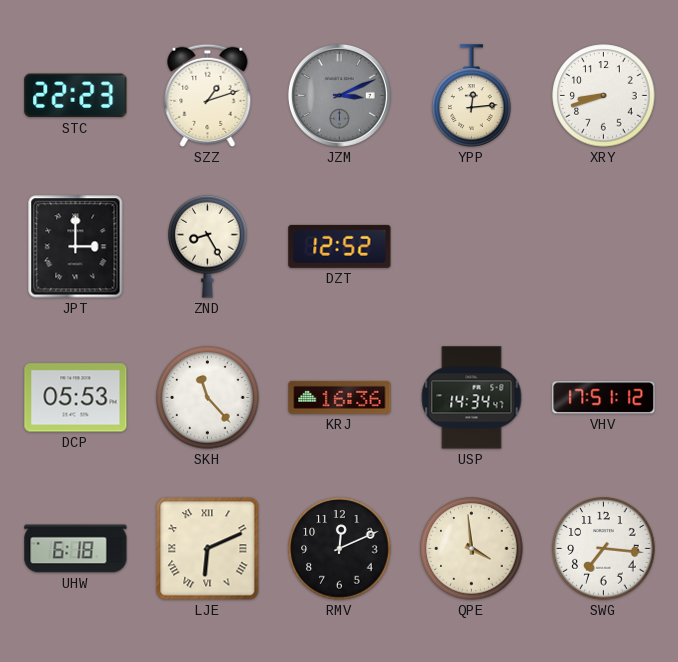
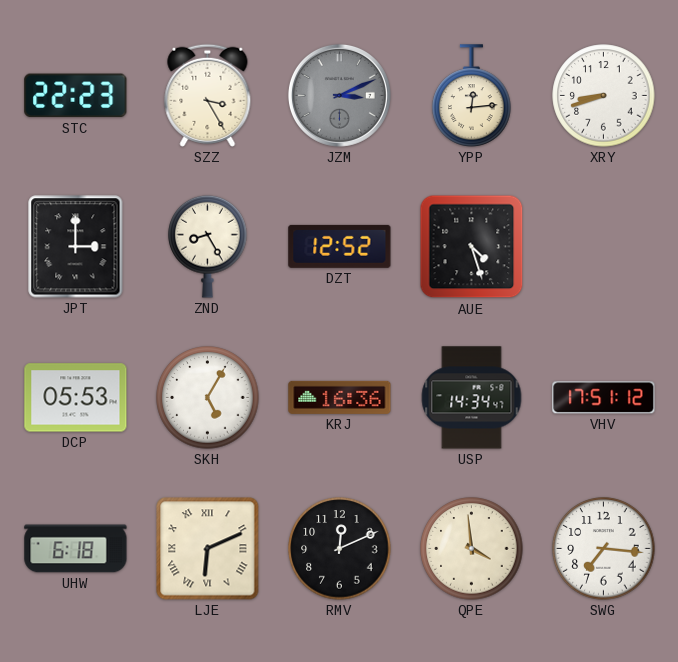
SZZ: 1:12 -> 3:25 (208, 95)
AUE: none -> 4:27 (472, 247)
SKH: 11:23 -> 5:05 (208, 398)
